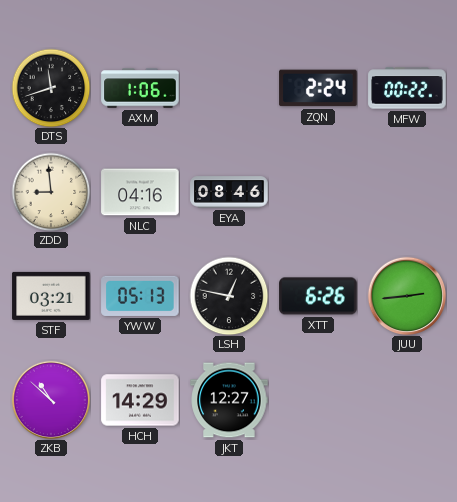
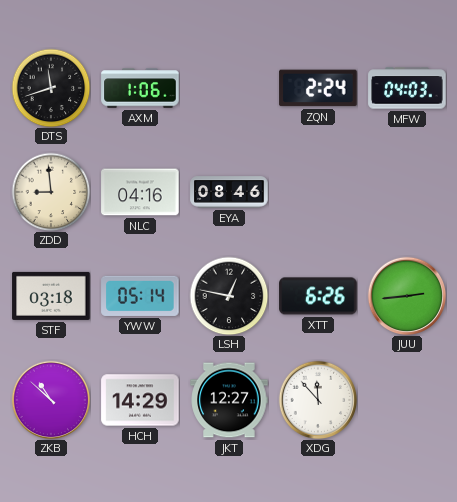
MFW: 00:22 -> 04:03 (407, 88)
STF: 03:21 -> 03:18 (51, 296)
YWW: 05:13 -> 05:14 (140, 296)
XDG: none -> 11:53 (318, 400)
